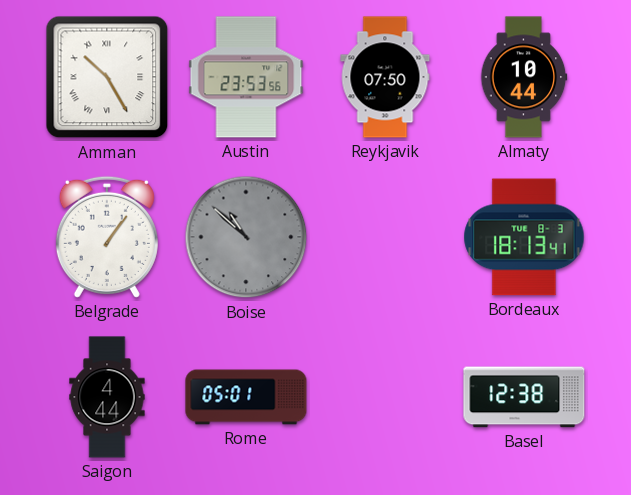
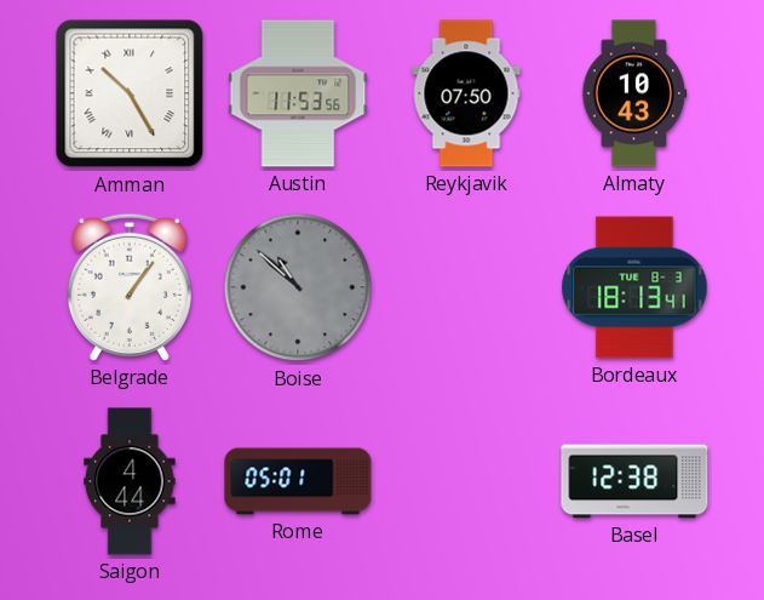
Austin: 23:53 -> 11:53 (298, 93)
Almaty: 10:44 -> 10:43 (634, 93)
